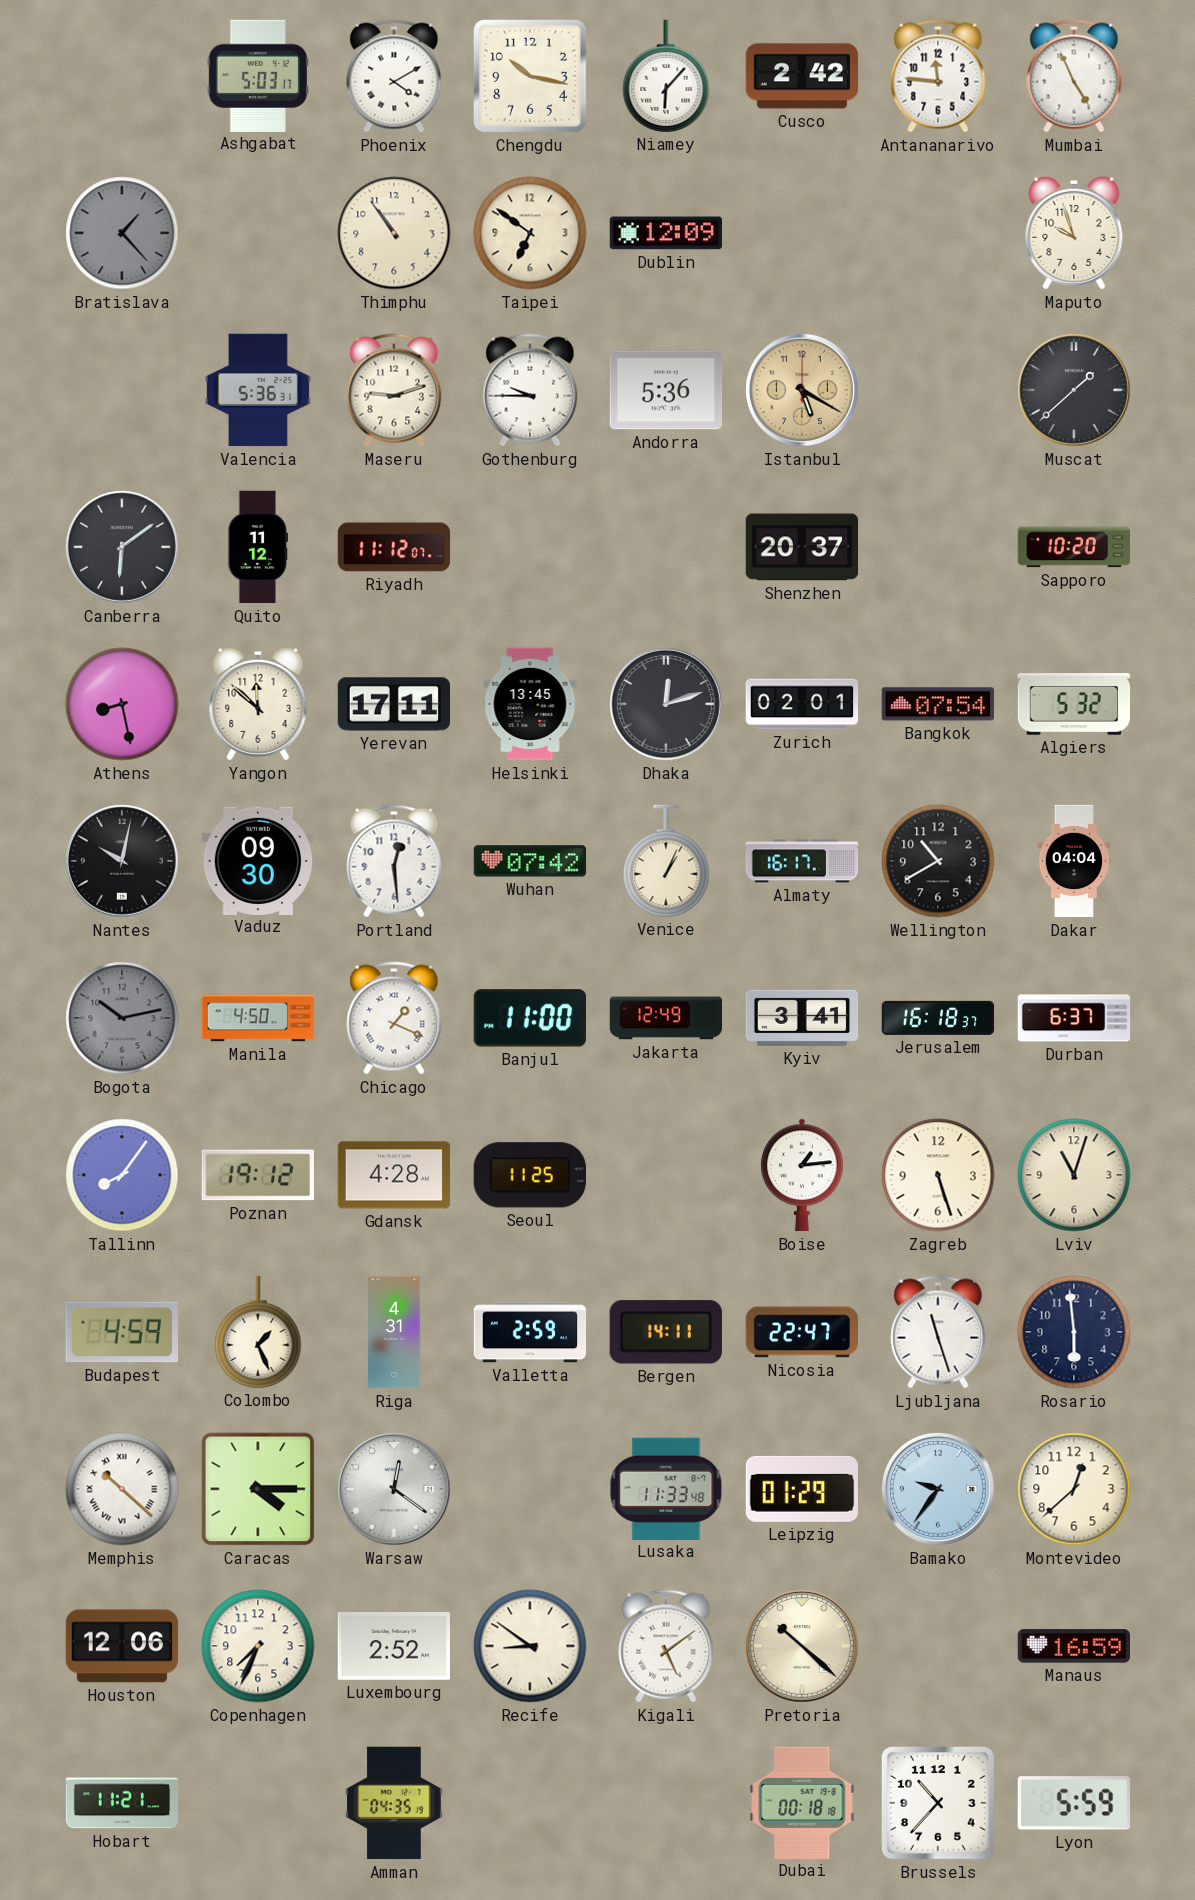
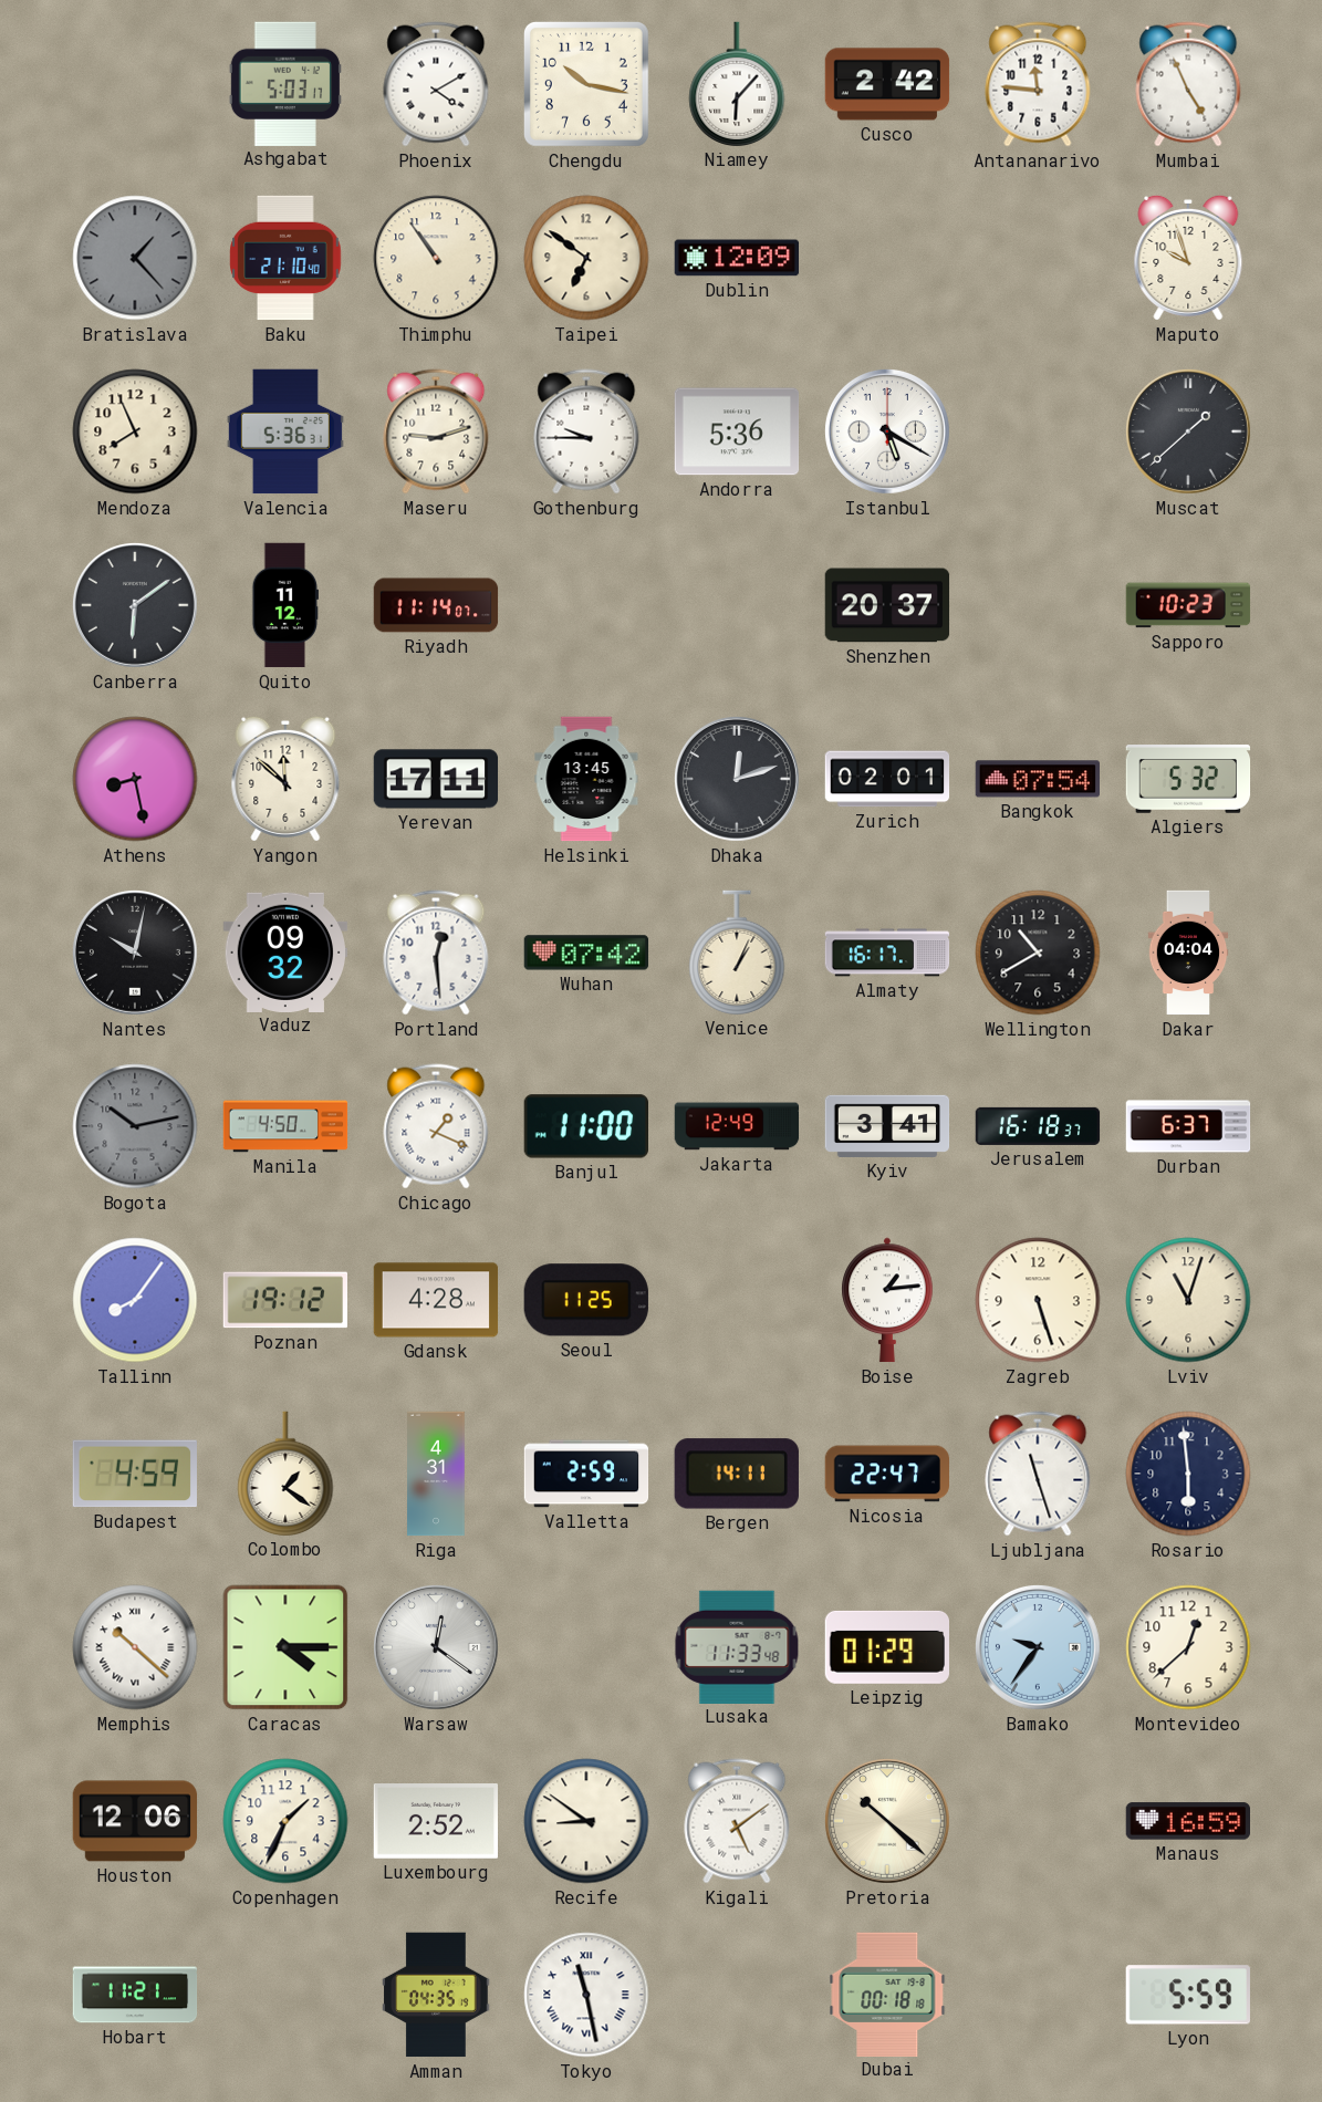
Baku: none -> 21:10 (285, 258)
Mendoza: none -> 7:56 (135, 431)
Istanbul dial: champagne -> white (887, 431)
Riyadh: 11:12 -> 11:14 (436, 605)
Sapporo: 10:20 -> 10:23 (1188, 605)
Vaduz: 09:30 -> 09:32 (285, 951)
Colombo: 1:26 -> 1:21 (285, 1474)
Copenhagen: 7:34 -> 1:34 (285, 1821)
Tokyo: none -> 11:28 (586, 1995)
Brussels: 10:37 -> none (938, 1803)
